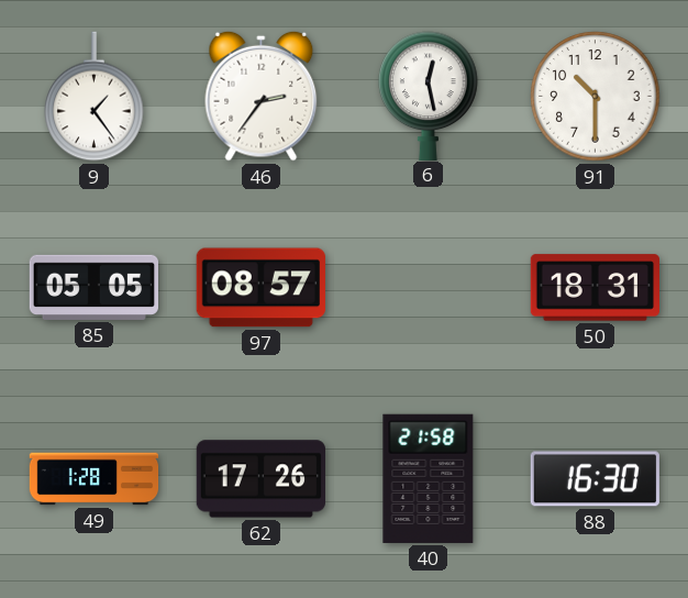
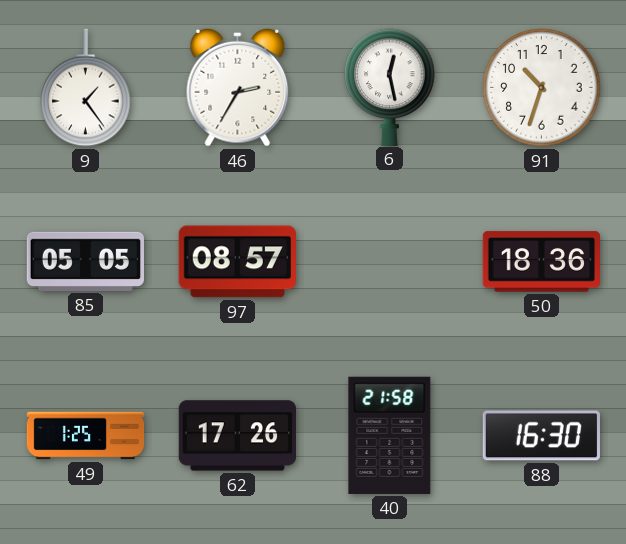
46: 2:36 -> 2:35 (238, 87)
91: 10:30 -> 10:33 (542, 88)
50: 18:31 -> 18:36 (541, 262)
49: 1:28 -> 1:25 (86, 436)
